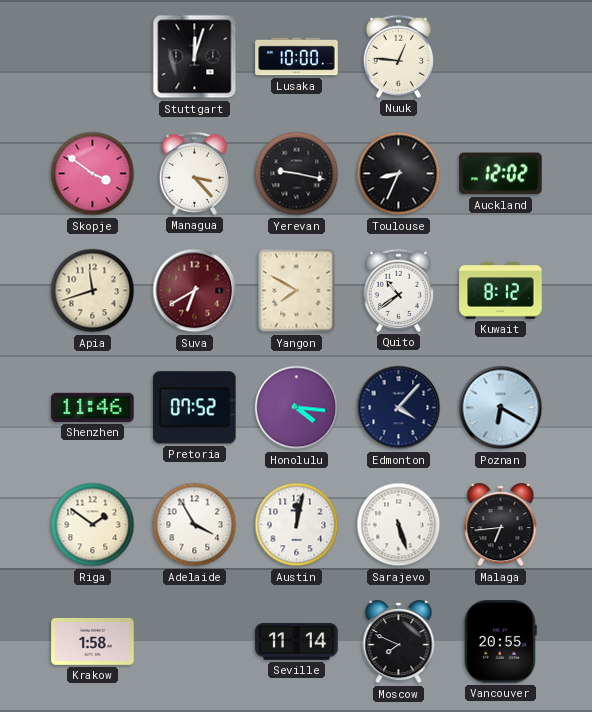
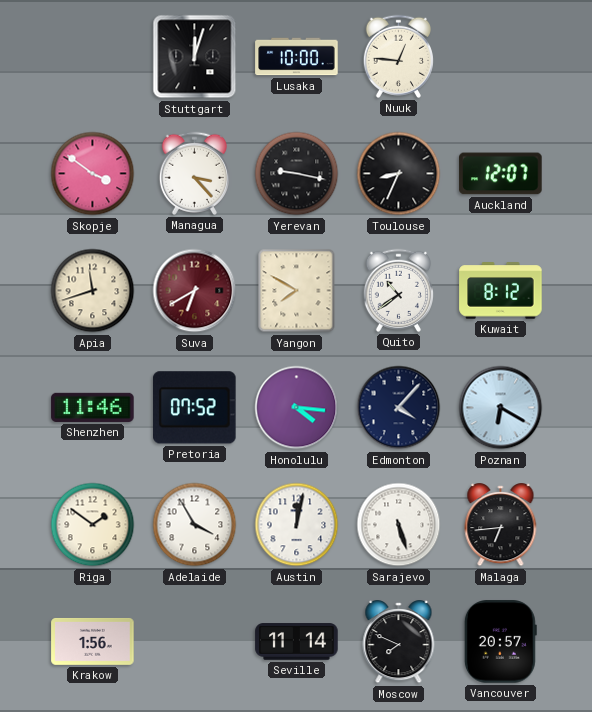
Auckland: 12:02 -> 12:07 (501, 174)
Krakow: 1:58 -> 1:56 (93, 641)
Vancouver: 20:55 -> 20:57 (500, 642)
